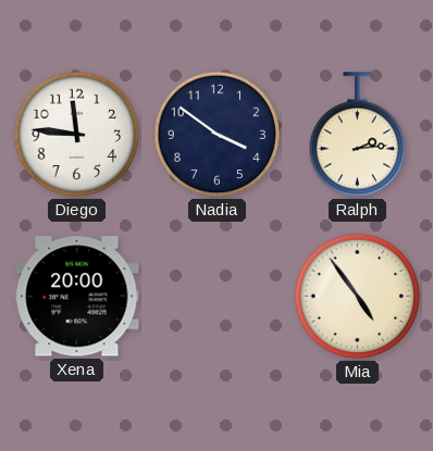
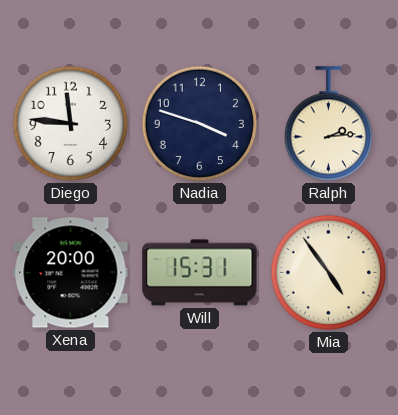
Nadia: 3:51 -> 3:48 (200, 124)
Will: none -> 15:31 (200, 273)
